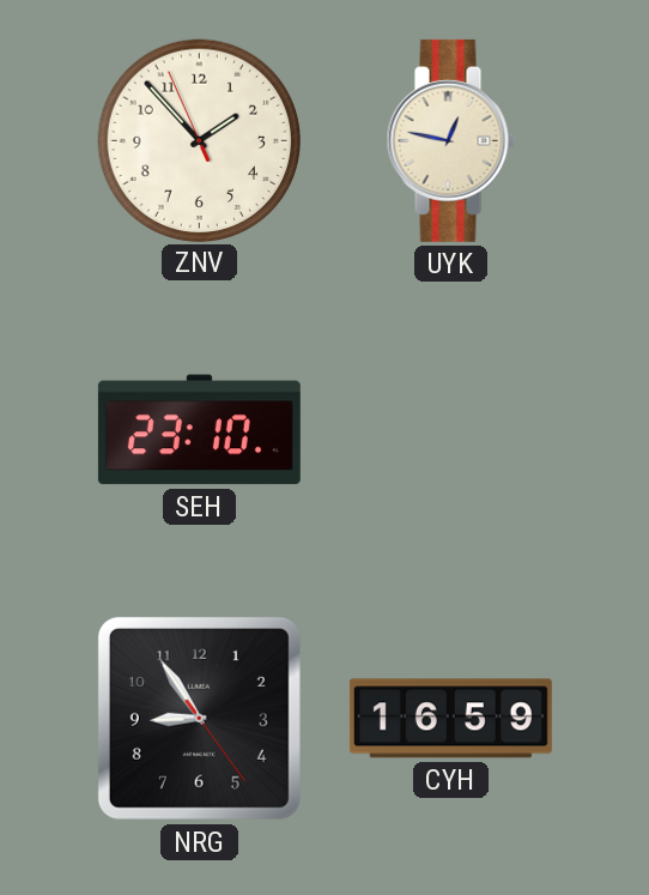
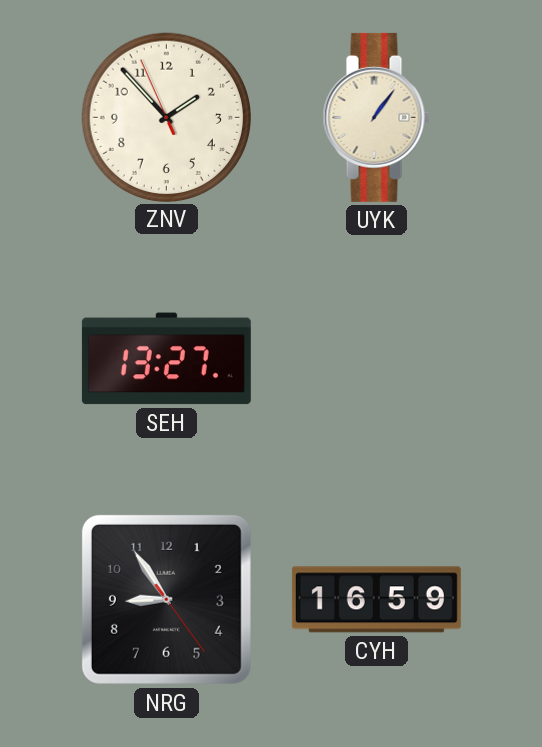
UYK: 12:47 -> 1:06 (376, 117)
SEH: 23:10 -> 13:27 (166, 359)
